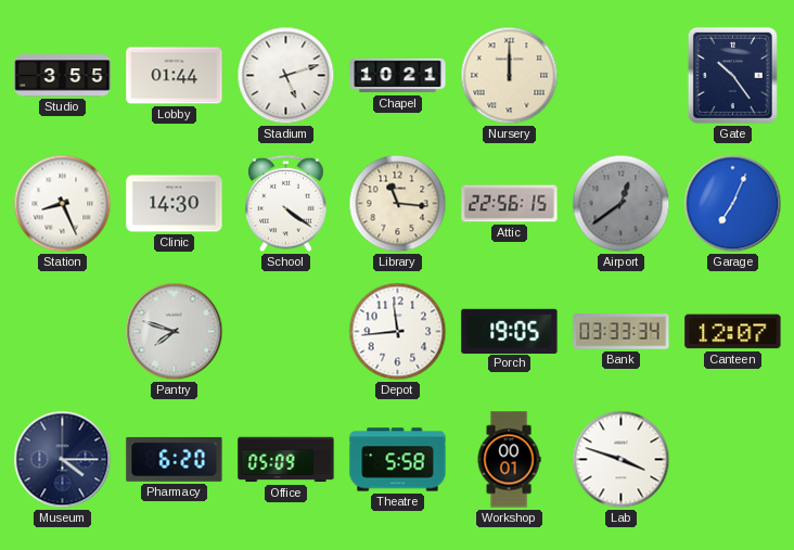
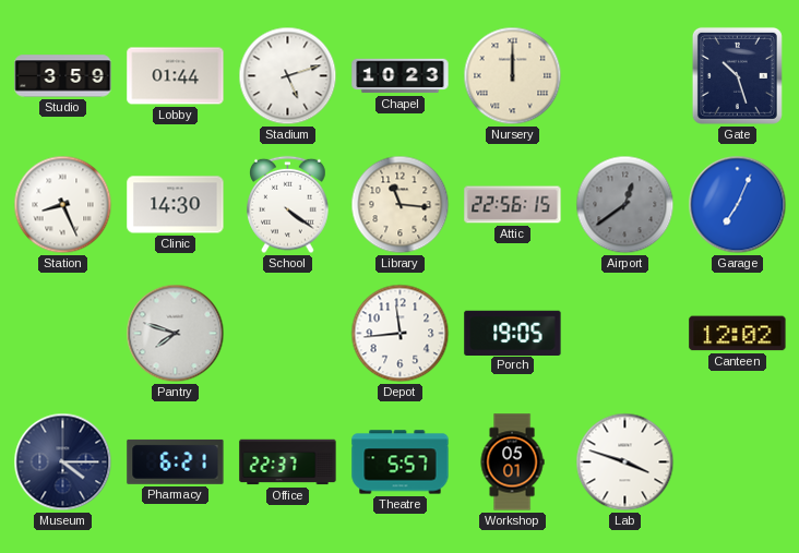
Studio: 3:55 -> 3:59 (63, 76)
Chapel: 10:21 -> 10:23 (401, 76)
Gate: 10:24 -> 10:27 (737, 75)
Bank: 03:33 -> none (622, 332)
Canteen: 12:07 -> 12:02 (738, 334)
Pharmacy: 6:20 -> 6:21 (176, 461)
Office: 05:09 -> 22:37 (288, 462)
Theatre: 5:58 -> 5:57 (401, 462)
Workshop: 00:01 -> 05:01 (512, 462)
